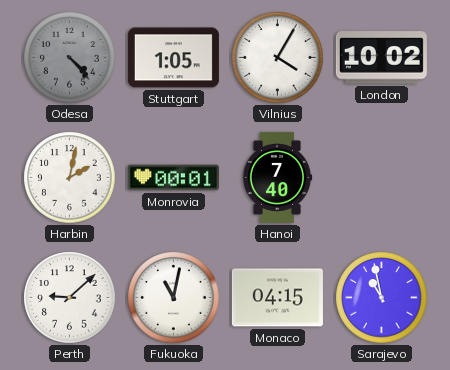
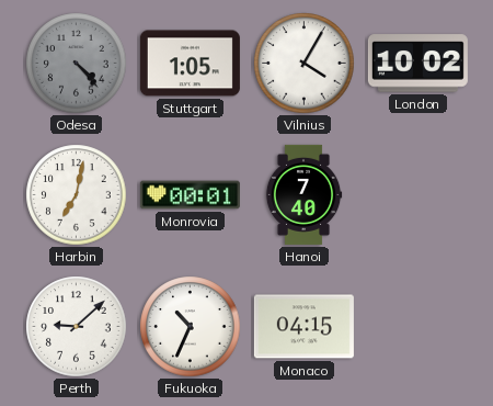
Harbin: 2:02 -> 7:02 (77, 195)
Fukuoka: 11:02 -> 10:34 (191, 327)
Sarajevo: 10:58 -> none (382, 298)
